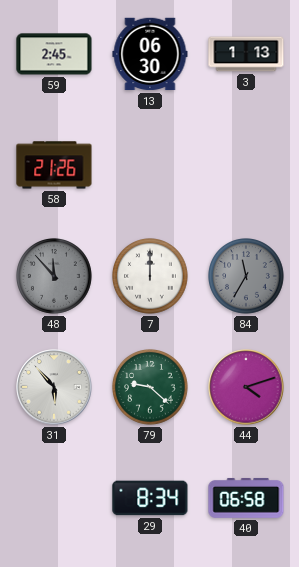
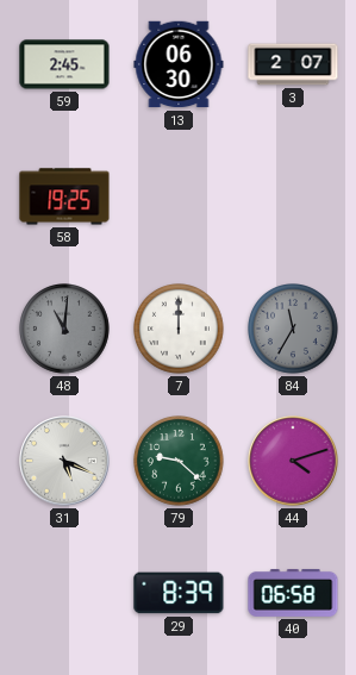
3: 1:13 -> 2:07 (293, 64)
58: 21:26 -> 19:25 (64, 196)
48: 11:53 -> 11:01 (65, 330)
31: 5:53 -> 5:19 (64, 461)
29: 8:34 -> 8:39 (179, 593)
